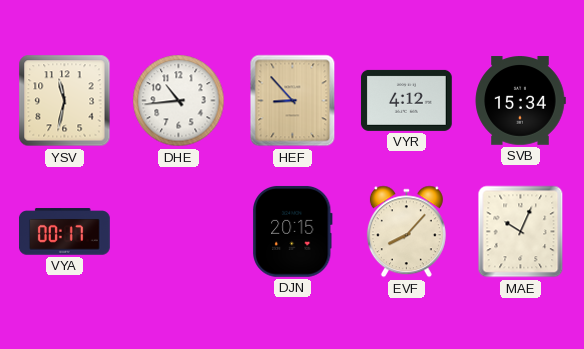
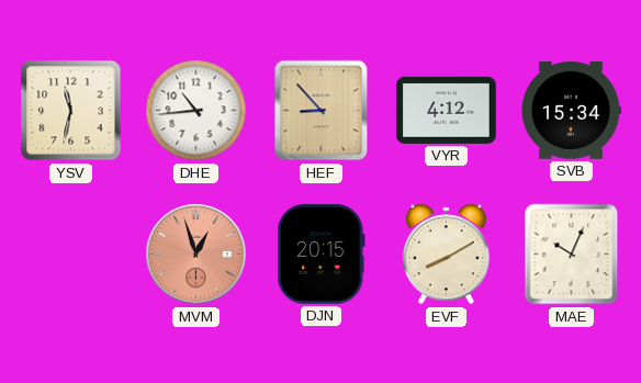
VYA: 00:17 -> none (65, 232)
MVM: none -> 12:57 (196, 255)
EVF: 8:07 -> 8:10 (446, 255)
